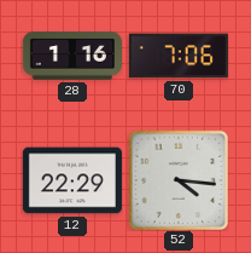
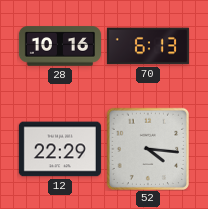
28: 1:16 -> 10:16 (60, 46)
70: 7:06 -> 6:13 (148, 46)
